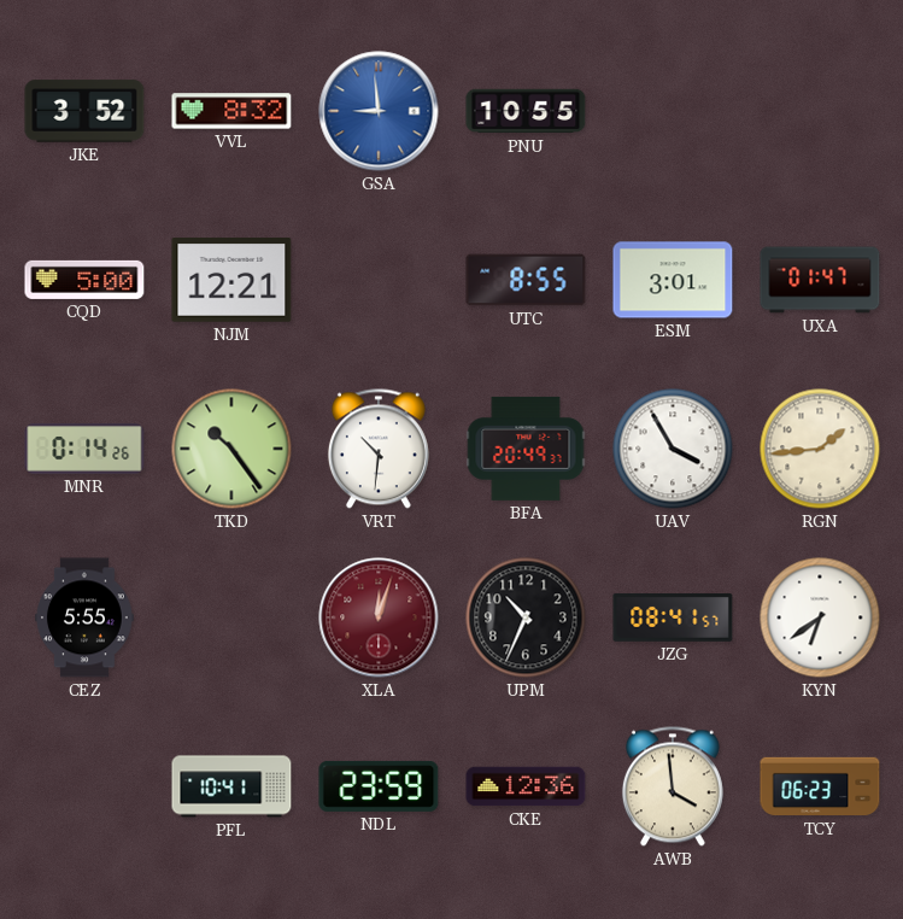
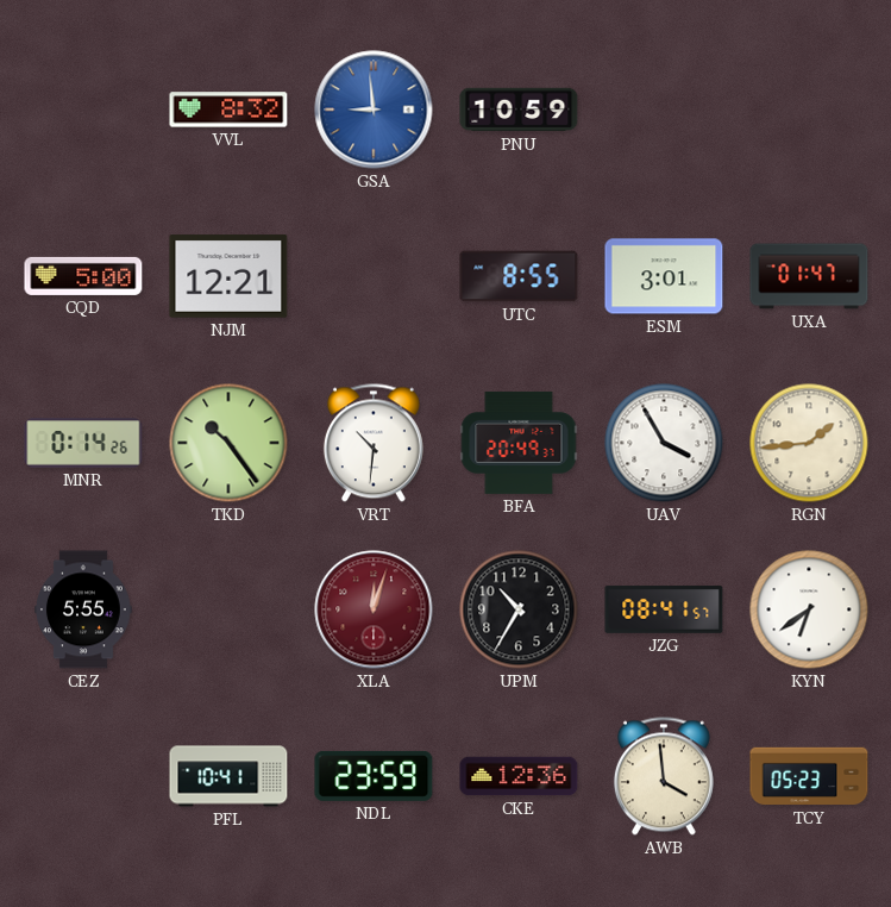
JKE: 3:52 -> none (84, 111)
PNU: 10:55 -> 10:59 (519, 110)
UPM: 10:34 -> 10:35 (519, 609)
TCY: 06:23 -> 05:23 (809, 776)
